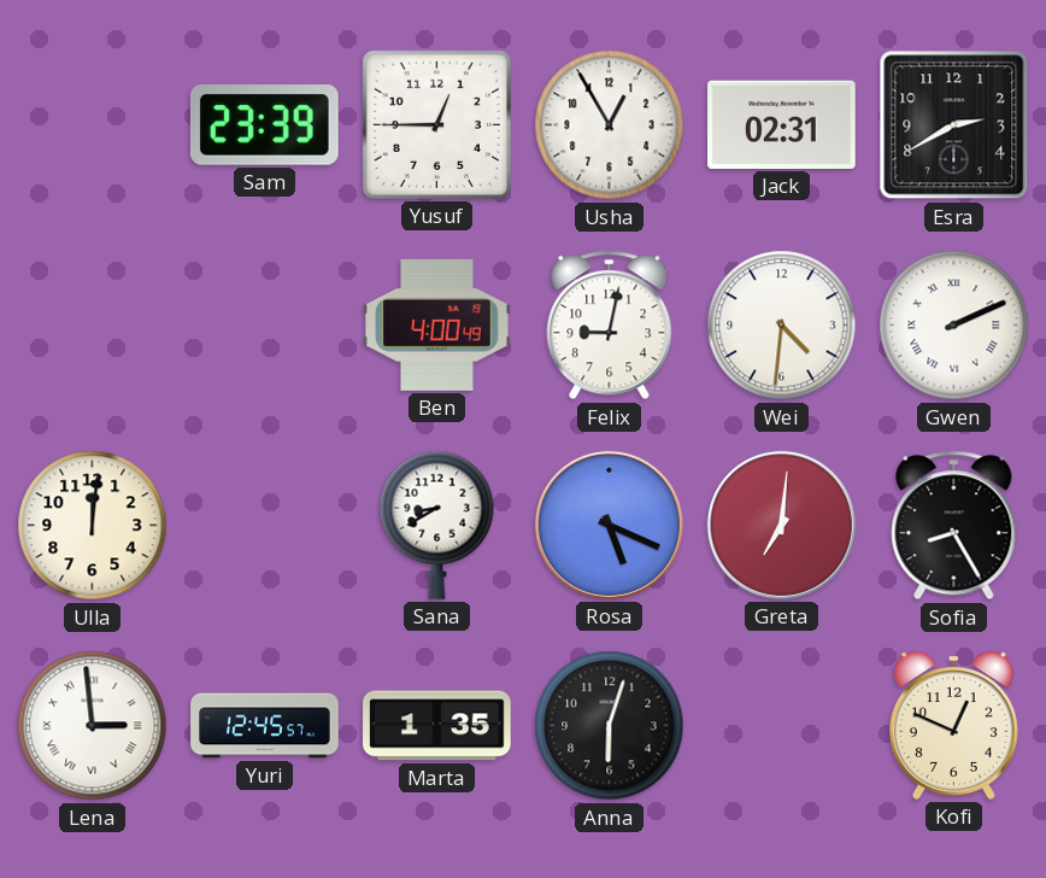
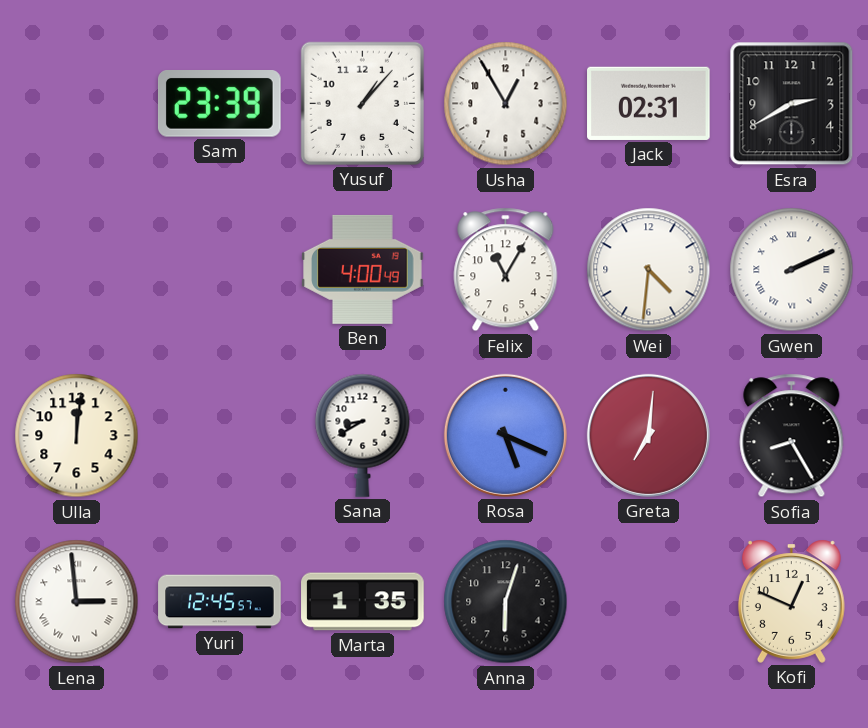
Yusuf: 12:45 -> 1:07 (362, 103)
Felix: 9:02 -> 11:05 (506, 270)
